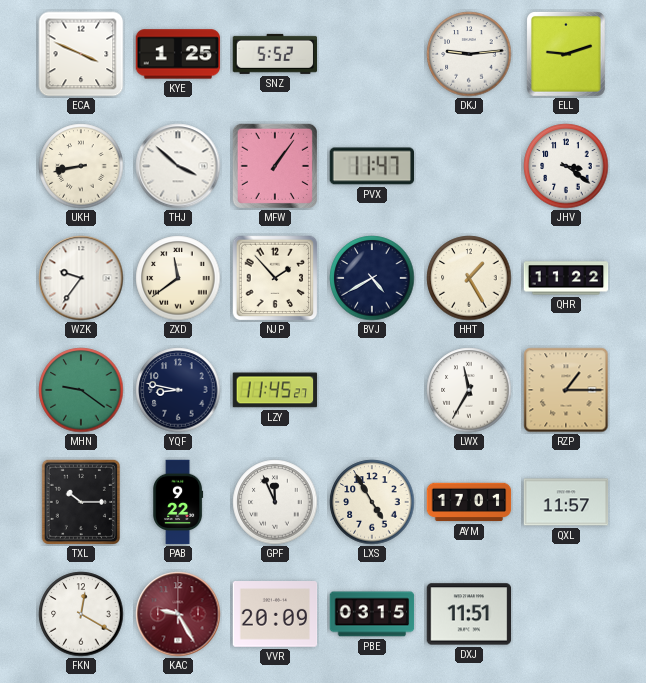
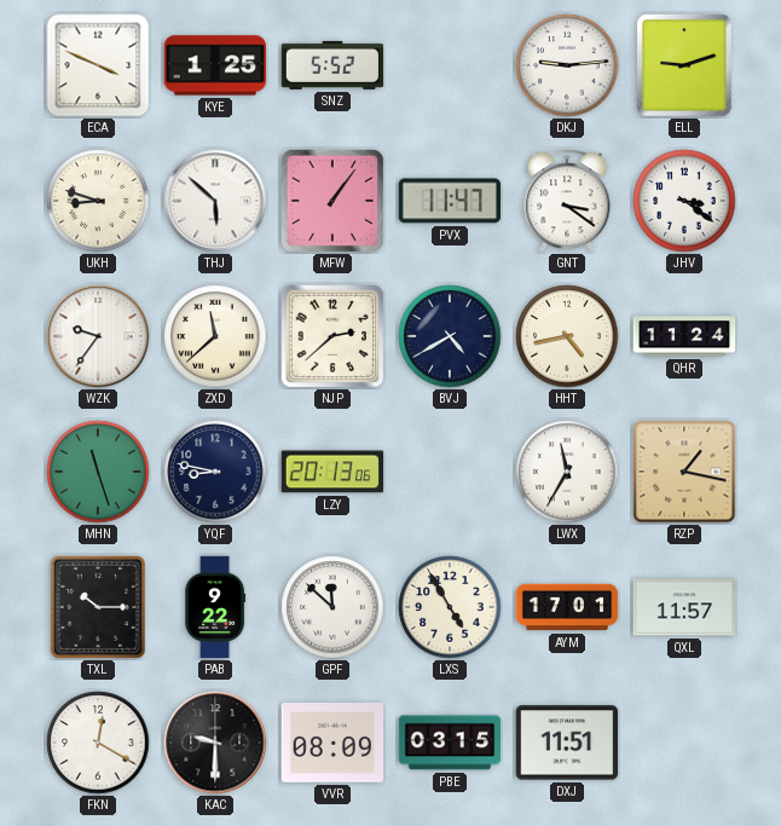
UKH: 8:43 -> 8:48 (98, 201)
THJ: 3:52 -> 5:52 (215, 201)
GNT: none -> 3:21 (567, 201)
ZXD: 11:39 -> 11:38 (215, 336)
NJP: 1:53 -> 2:38 (332, 336)
HHT: 1:25 -> 4:43 (567, 336)
QHR: 11:22 -> 11:24 (684, 336)
MHN: 9:21 -> 11:27 (98, 472)
LZY: 11:45 -> 20:13 (332, 472)
RZP: 1:15 -> 1:17 (684, 472)
GPF: 11:56 -> 11:52 (332, 607)
KAC: 9:25 -> 9:30 (215, 743)
KAC dial: burgundy -> black (215, 743)
VVR: 20:09 -> 08:09 (332, 743)
